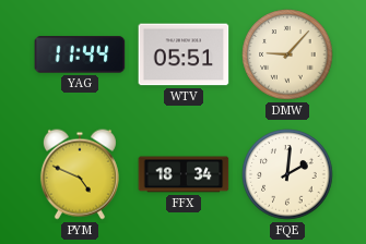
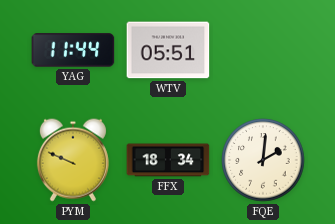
DMW: 9:07 -> none (287, 54)
PYM: 4:49 -> 9:49 (73, 160)
